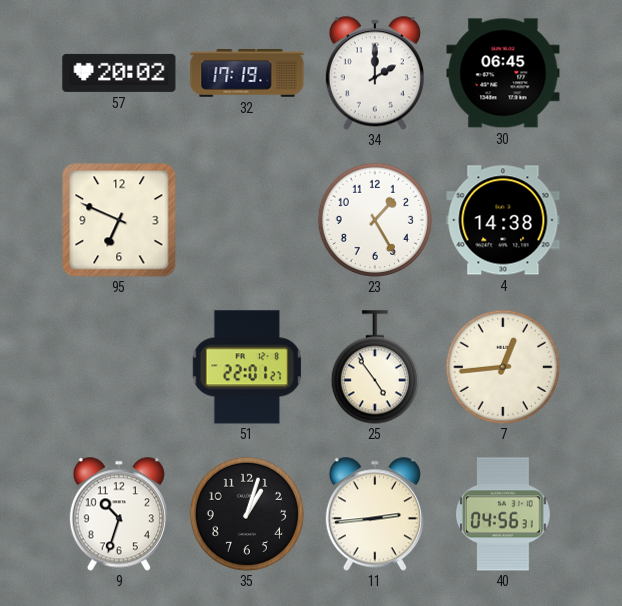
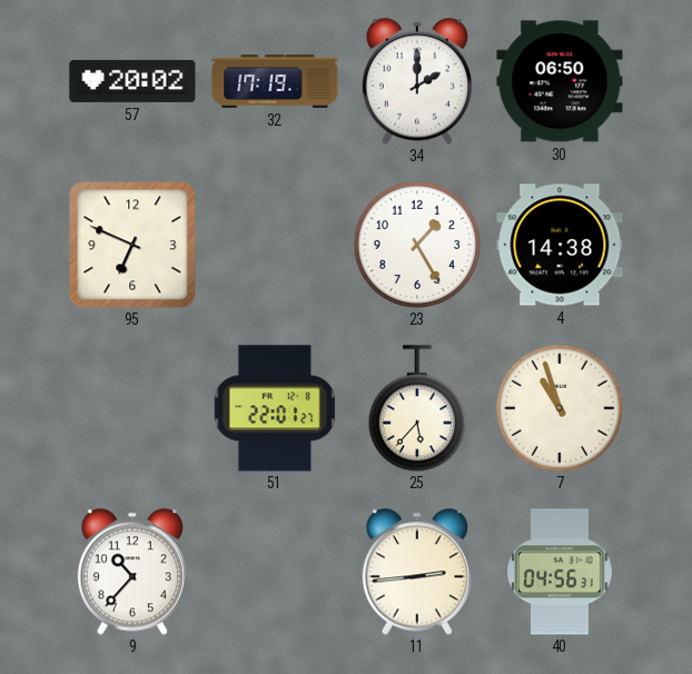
30: 06:45 -> 06:50 (560, 81)
25: 4:54 -> 5:37 (417, 408)
7: 12:44 -> 10:57 (558, 407)
9: 10:33 -> 10:37 (132, 572)
35: 1:03 -> none (246, 513)
